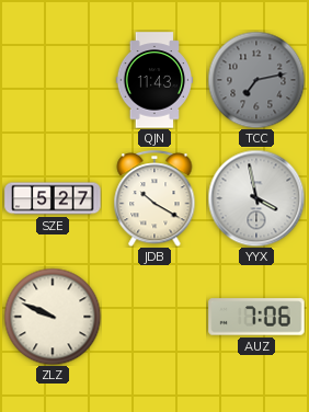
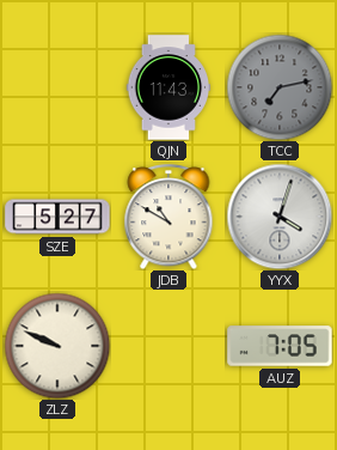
JDB: 10:20 -> 10:50 (168, 217)
YYX: 3:58 -> 4:03 (280, 217)
AUZ: 7:06 -> 7:05 (280, 346)
